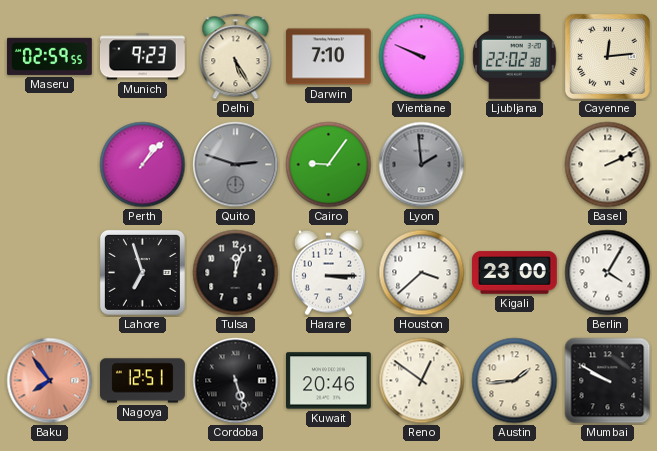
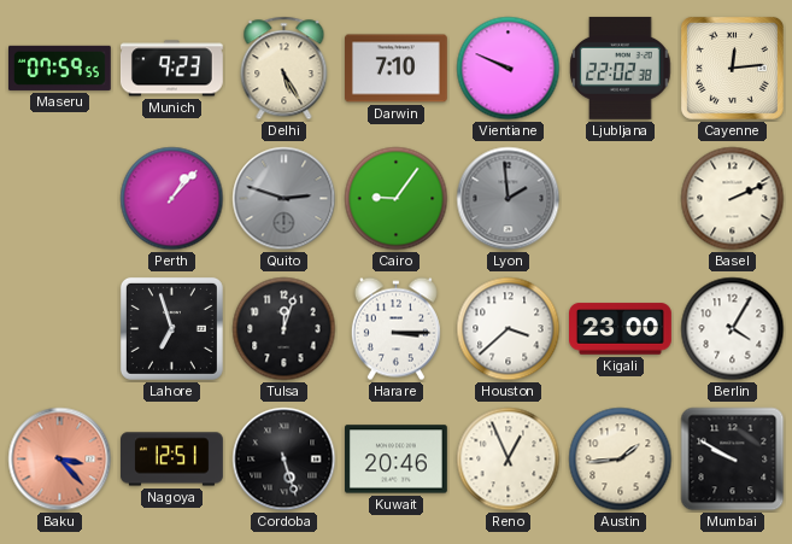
Maseru: 02:59 -> 07:59 (60, 68)
Baku: 7:54 -> 3:23 (60, 460)
Reno: 12:51 -> 12:56 (509, 460)
